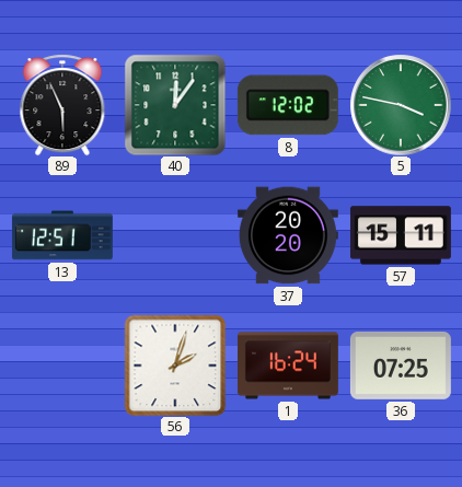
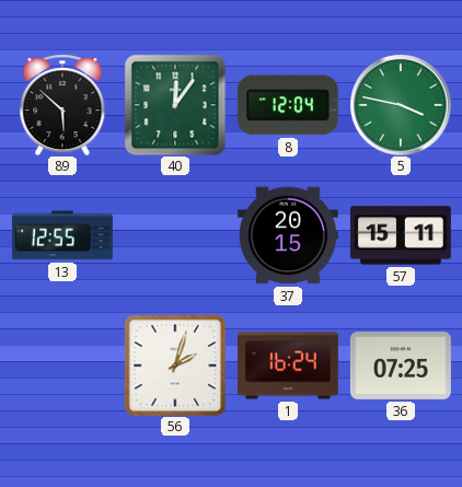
89: 5:56 -> 5:52 (62, 105)
8: 12:02 -> 12:04 (288, 105)
13: 12:51 -> 12:55 (62, 235)
37: 20:20 -> 20:15 (288, 235)
